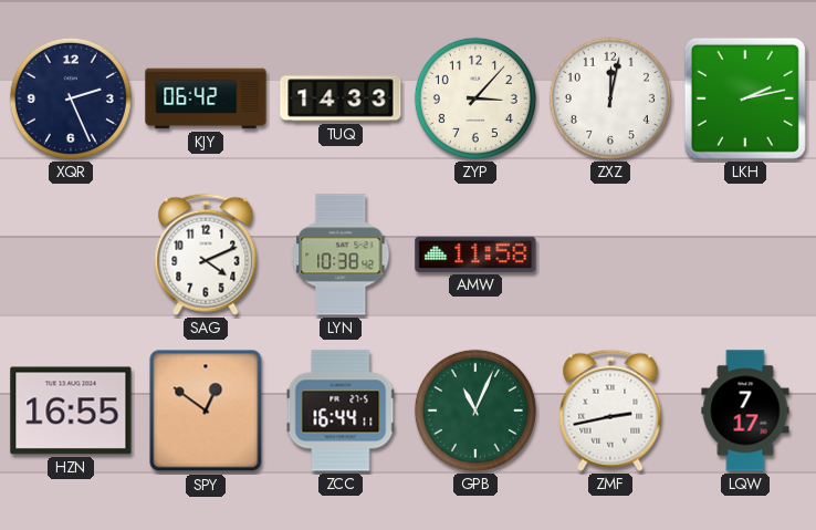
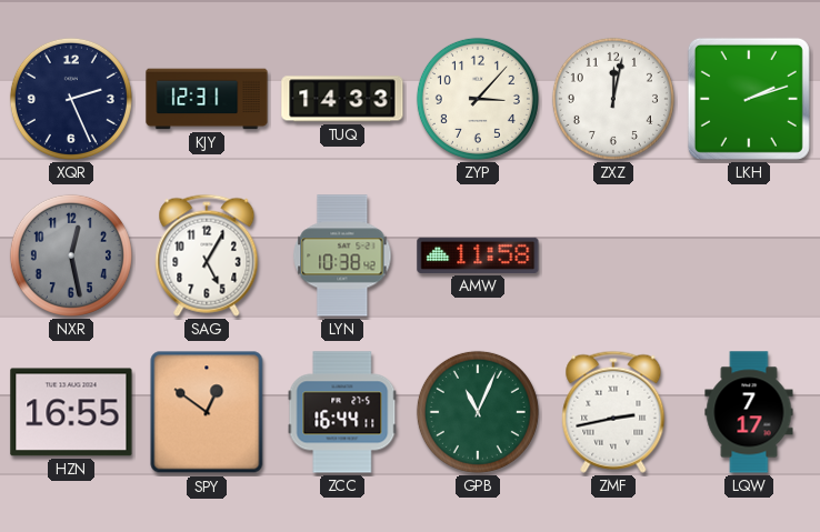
KJY: 06:42 -> 12:31 (207, 99)
LKH: 2:13 -> 2:12 (749, 99)
NXR: none -> 12:28 (71, 255)
SAG: 4:11 -> 5:05 (207, 255)
